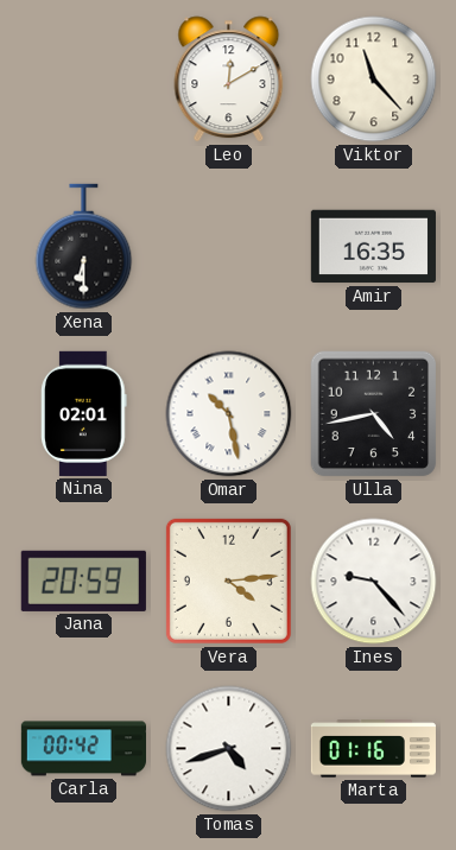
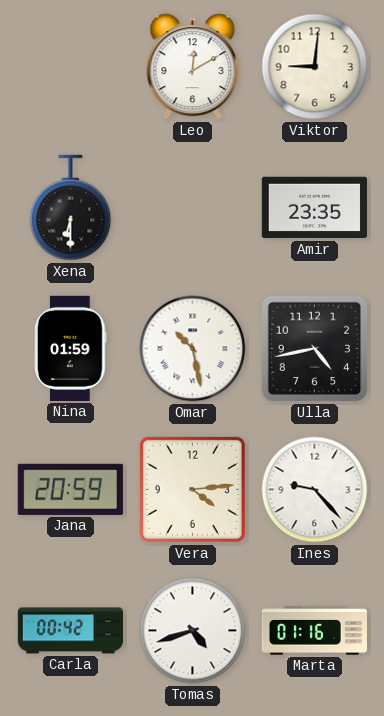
Viktor: 11:23 -> 9:01 (315, 67)
Amir: 16:35 -> 23:35 (314, 208)
Nina: 02:01 -> 01:59 (71, 348)
